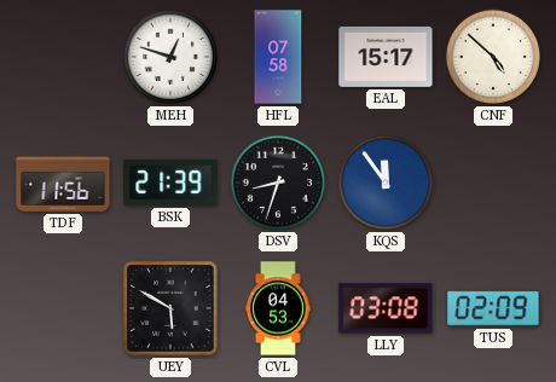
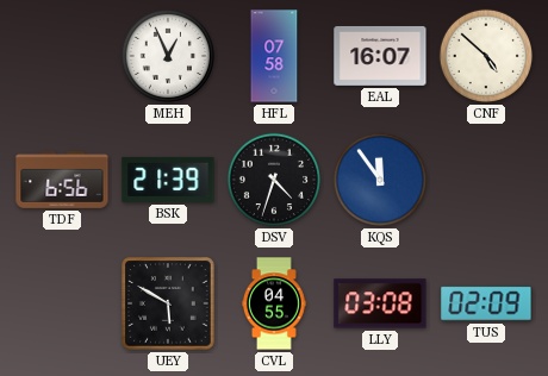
MEH: 12:48 -> 12:56 (168, 56)
EAL: 15:17 -> 16:07 (380, 56)
TDF: 11:56 -> 6:56 (62, 181)
DSV: 8:33 -> 4:33 (274, 180)
CVL: 04:53 -> 04:55 (274, 303)
